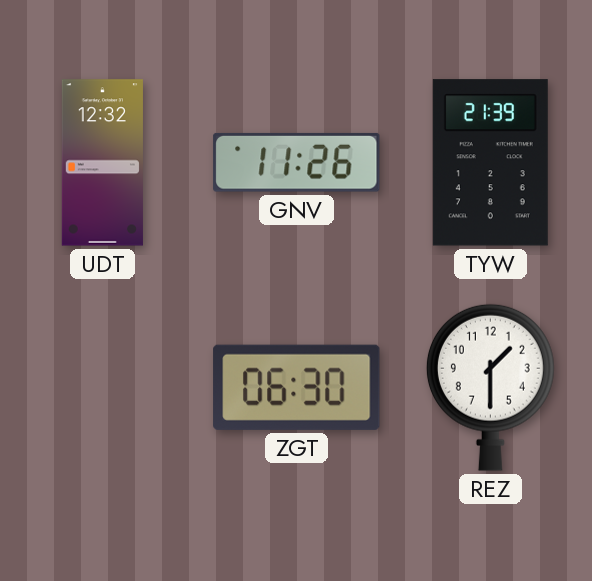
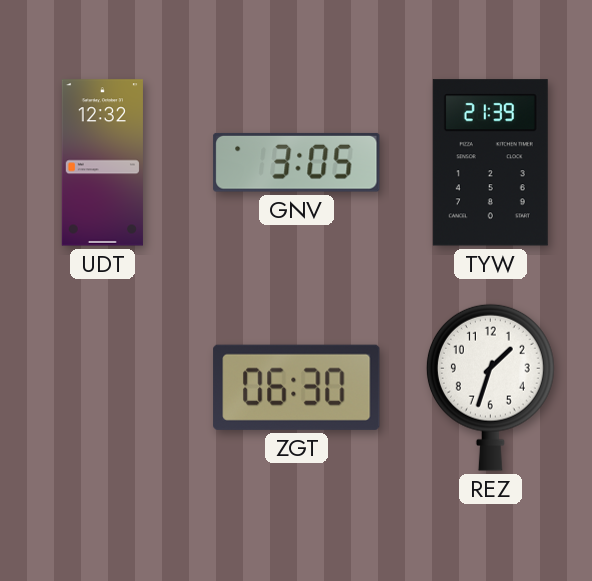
GNV: 11:26 -> 3:05 (297, 162)
REZ: 1:30 -> 1:33 (490, 387)
